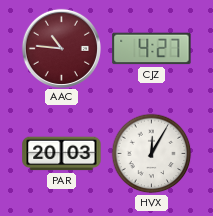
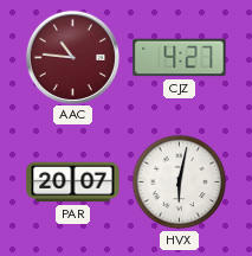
PAR: 20:03 -> 20:07 (73, 183)
HVX: 12:05 -> 6:02 (180, 183)
